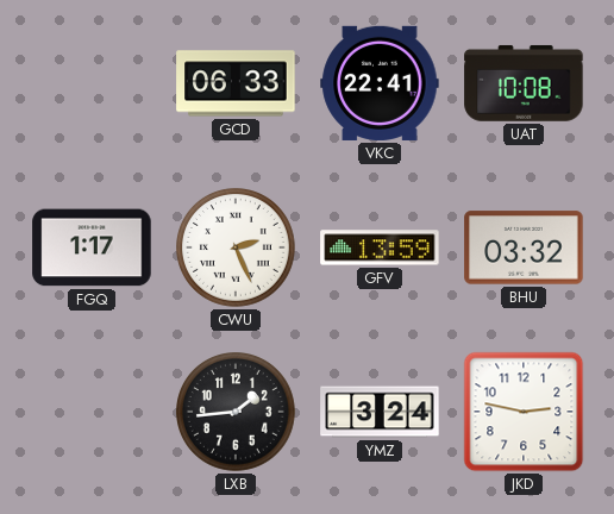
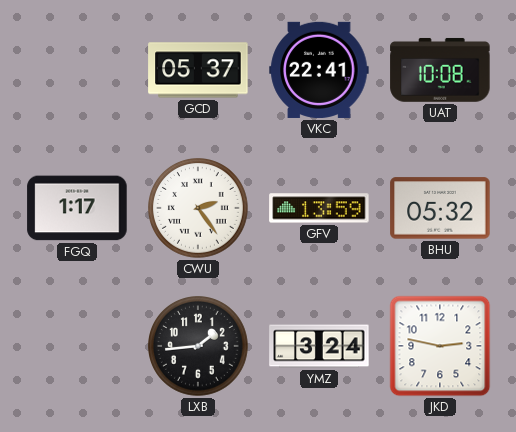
GCD: 06:33 -> 05:37 (198, 70)
CWU: 2:26 -> 2:24 (199, 209)
BHU: 03:32 -> 05:32 (440, 208)
